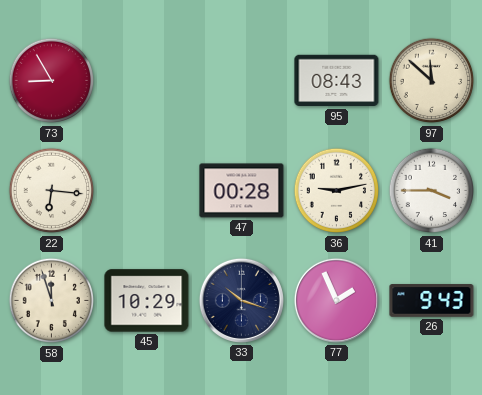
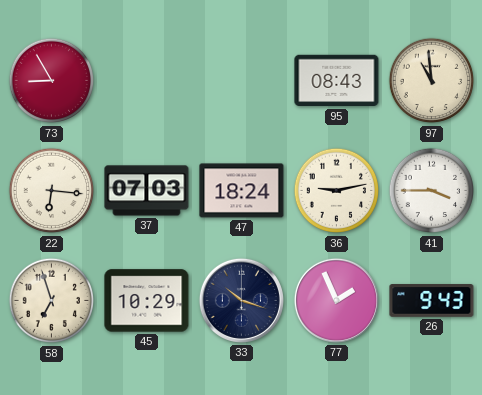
97: 11:52 -> 10:59 (432, 81)
37: none -> 07:03 (147, 191)
47: 00:28 -> 18:24 (242, 191)
58: 11:57 -> 6:57 (52, 301)
